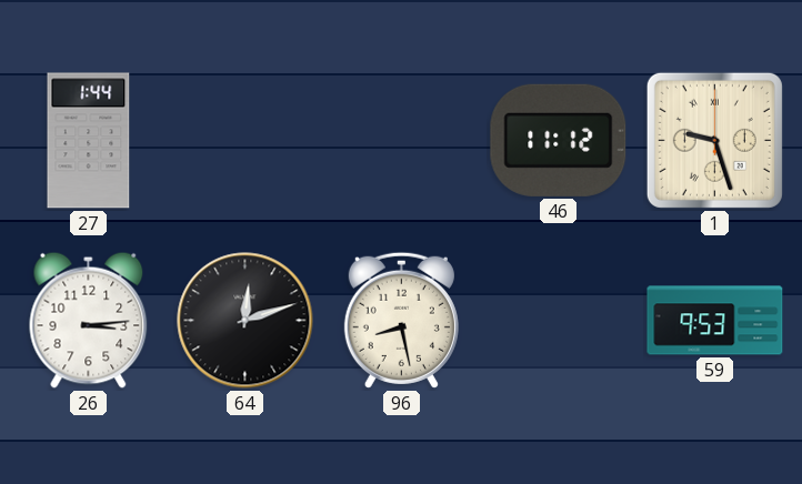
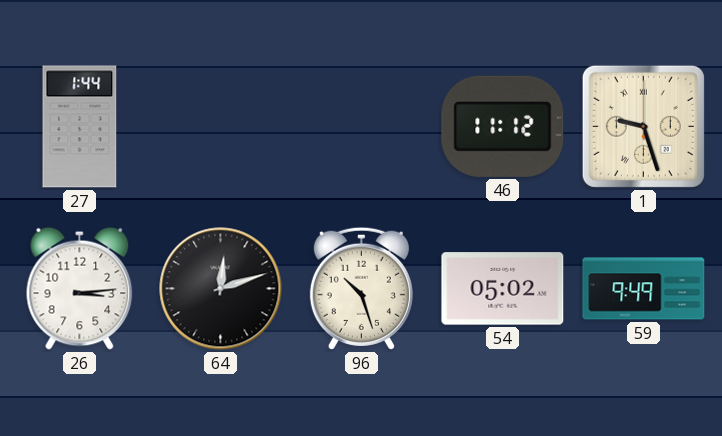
96: 8:28 -> 10:27 (361, 288)
54: none -> 05:02 (503, 289)
59: 9:53 -> 9:49 (644, 289)
